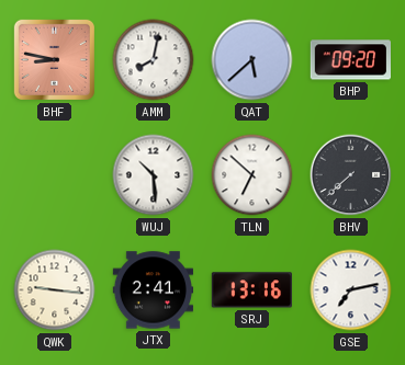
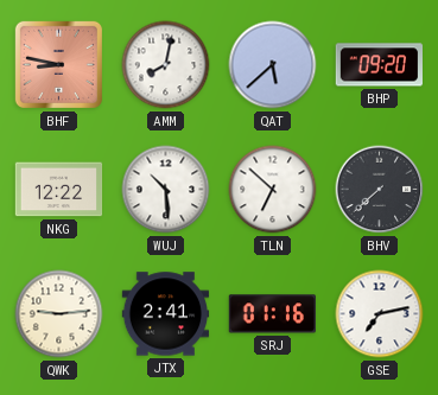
NKG: none -> 12:22 (59, 190)
QWK: 9:16 -> 9:14 (59, 314)
SRJ: 13:16 -> 01:16 (272, 314)
